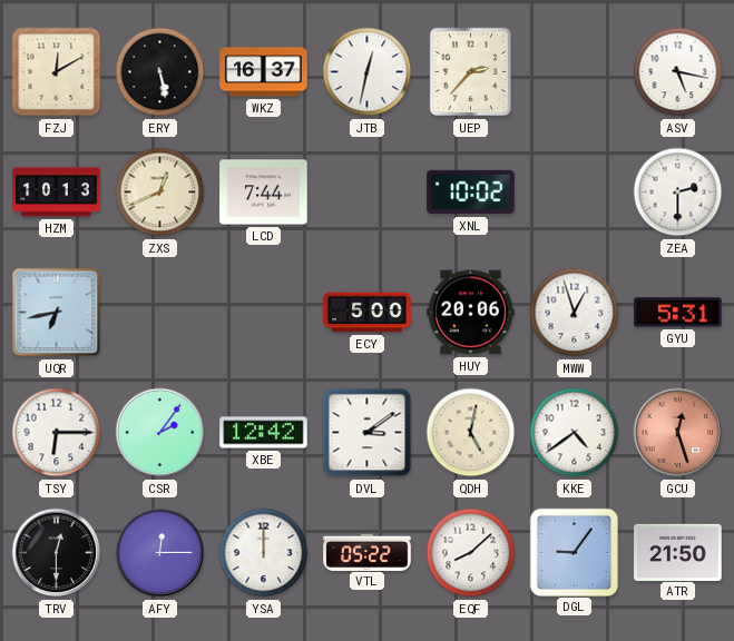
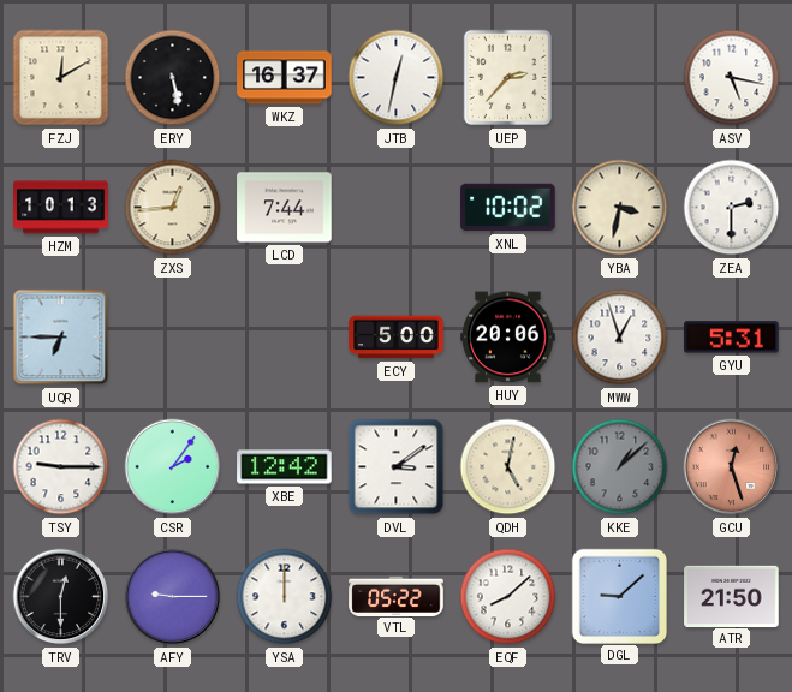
ZXS: 12:41 -> 12:44 (173, 208)
YBA: none -> 3:32 (620, 208)
UQR: 6:43 -> 6:45 (61, 338)
TSY: 6:15 -> 9:15 (61, 467)
KKE: 4:39 -> 1:08 (620, 467)
KKE dial: white -> grey (620, 467)
AFY: 12:15 -> 9:15 (173, 597)
DGL: 9:06 -> 9:08 (619, 596)
